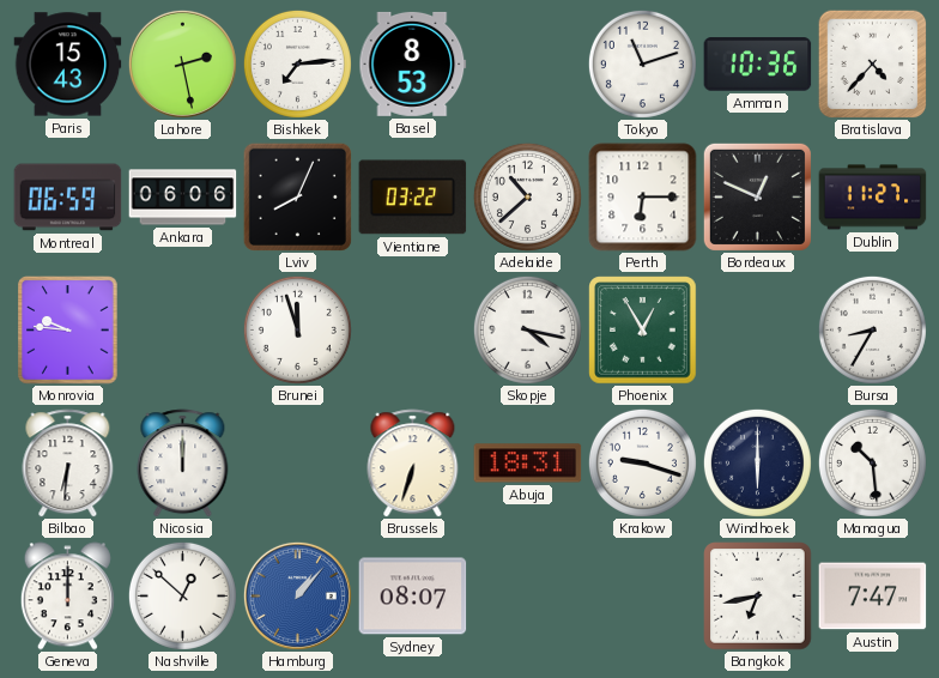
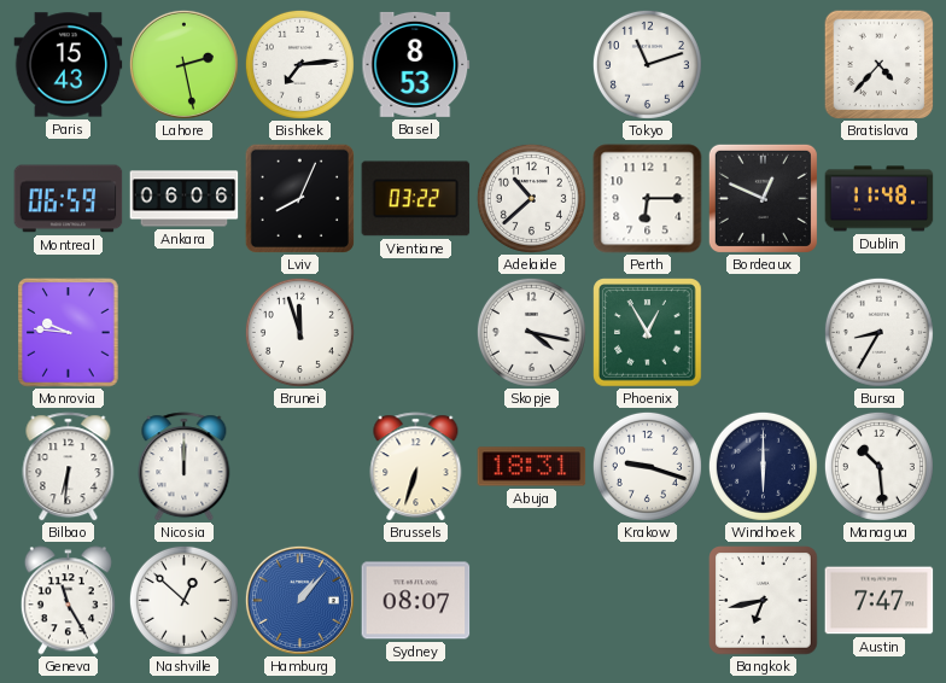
Amman: 10:36 -> none (758, 65)
Dublin: 11:27 -> 11:48 (880, 199)
Geneva: 12:00 -> 11:25 (68, 601)
